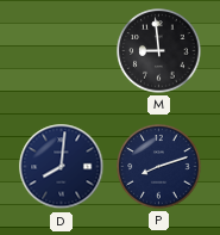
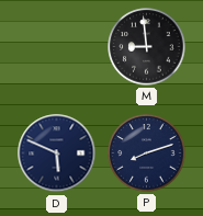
D: 8:01 -> 5:49 (57, 154)
